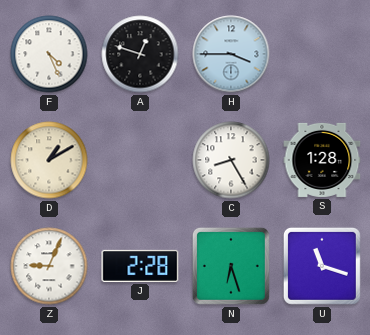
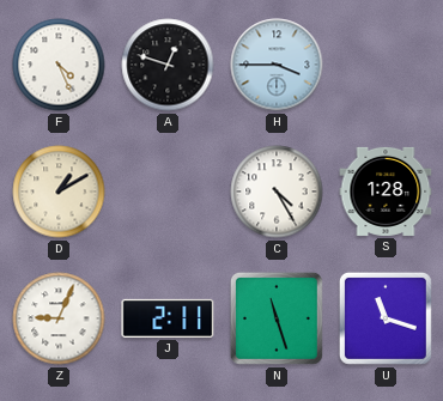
C: 8:25 -> 4:25 (277, 192)
J: 2:28 -> 2:11 (168, 318)
N: 6:27 -> 11:27 (277, 318)
